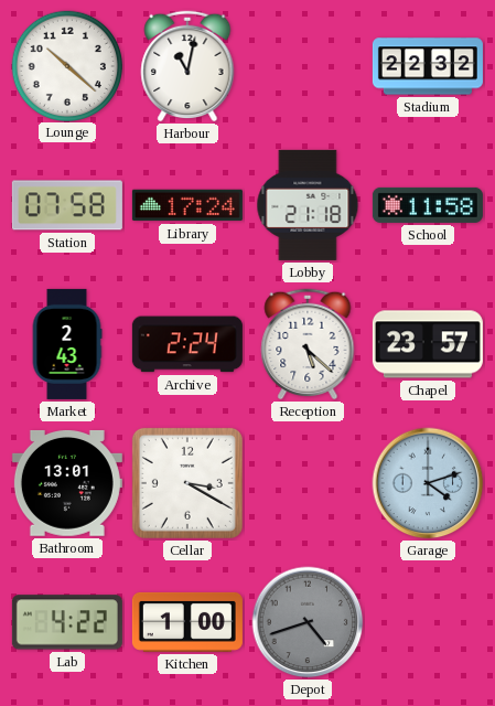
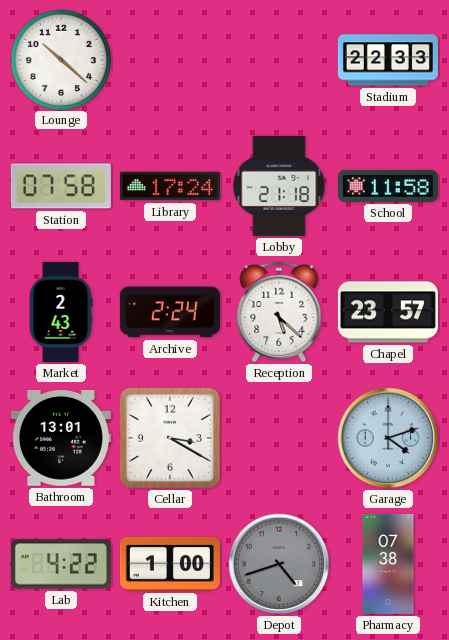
Harbour: 11:02 -> none (187, 66)
Stadium: 22:32 -> 22:33 (388, 60)
Pharmacy: none -> 07:38 (388, 564)
